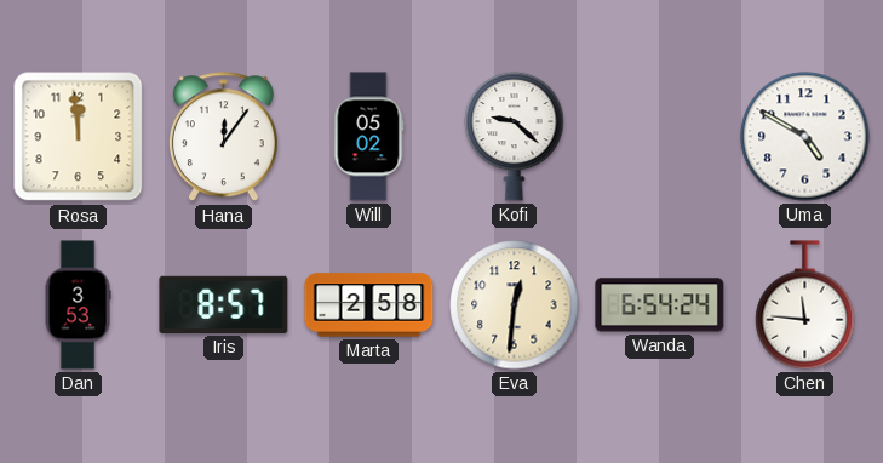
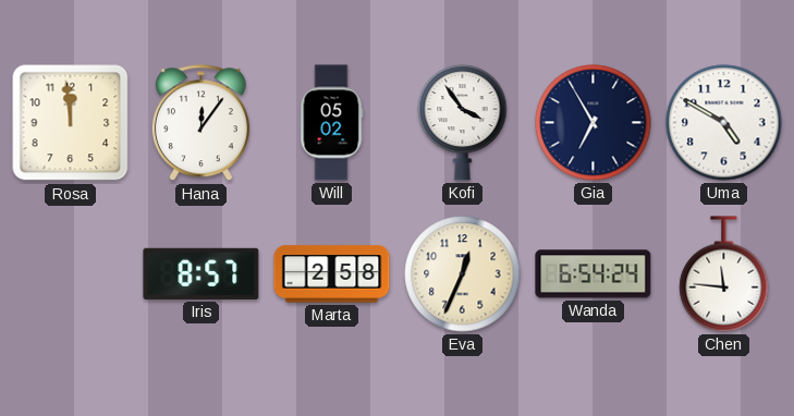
Kofi: 9:22 -> 3:54 (463, 122)
Gia: none -> 6:55 (594, 123)
Dan: 3:53 -> none (78, 305)
Eva: 12:31 -> 12:34 (463, 274)
